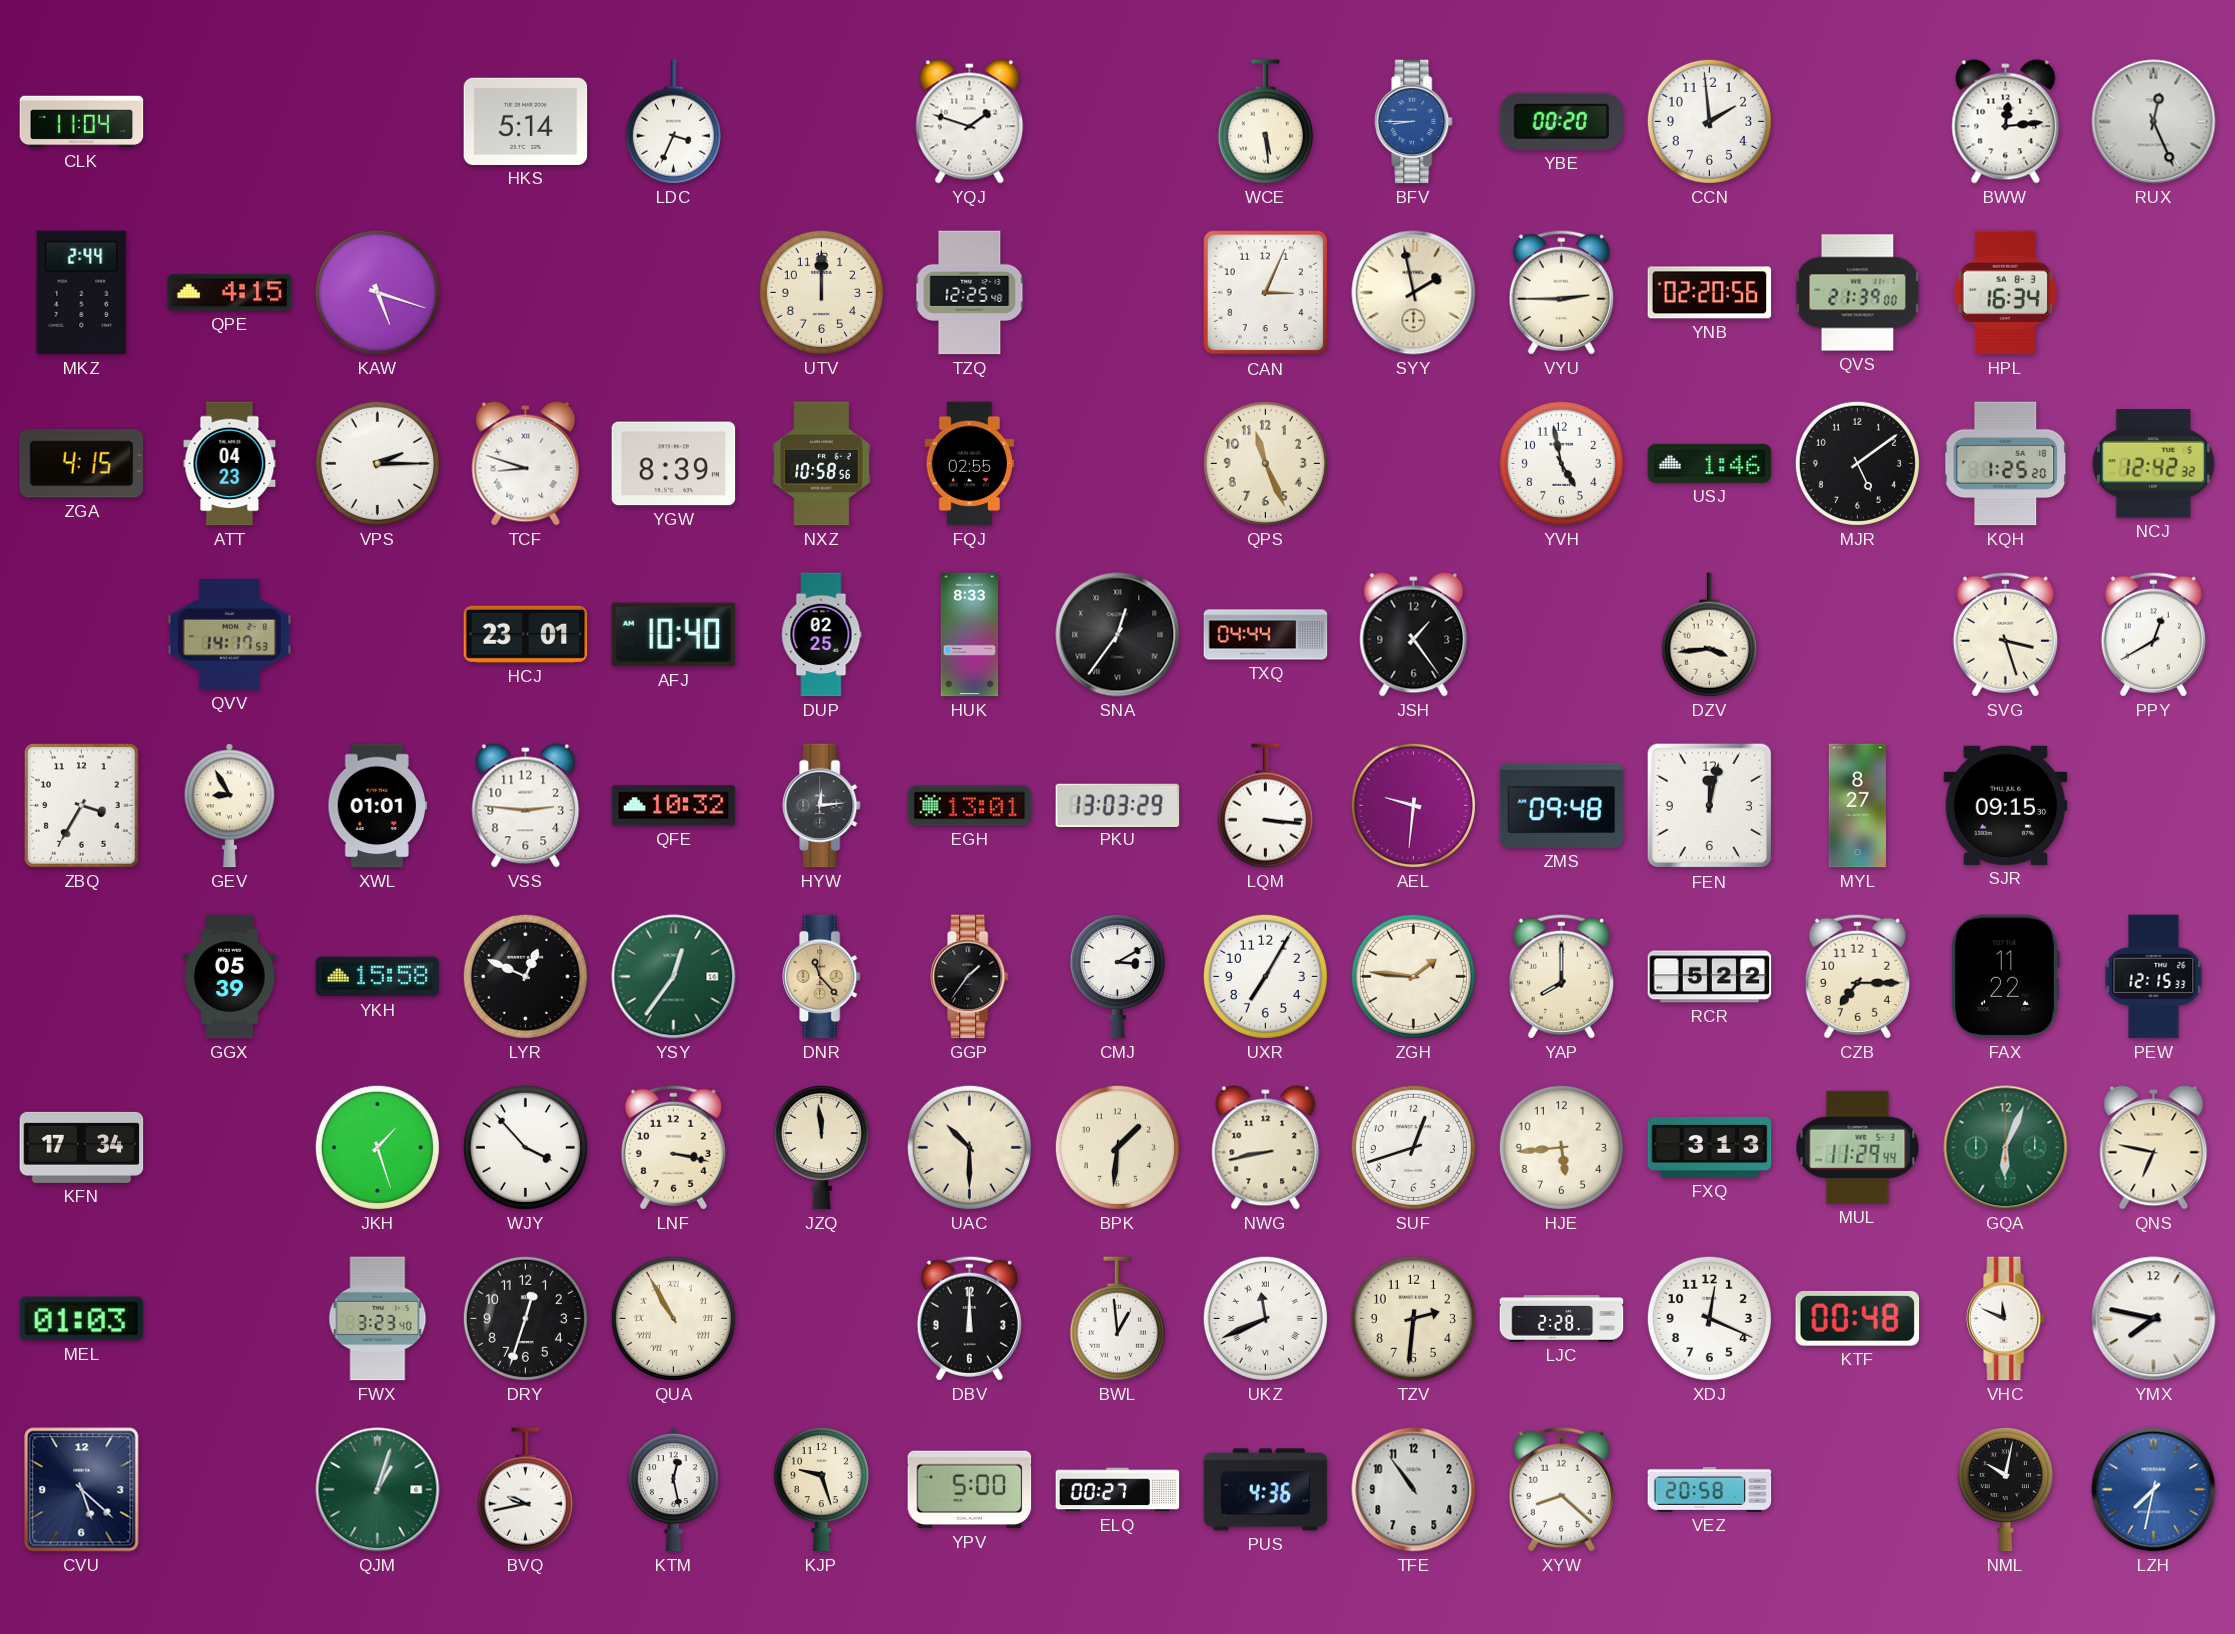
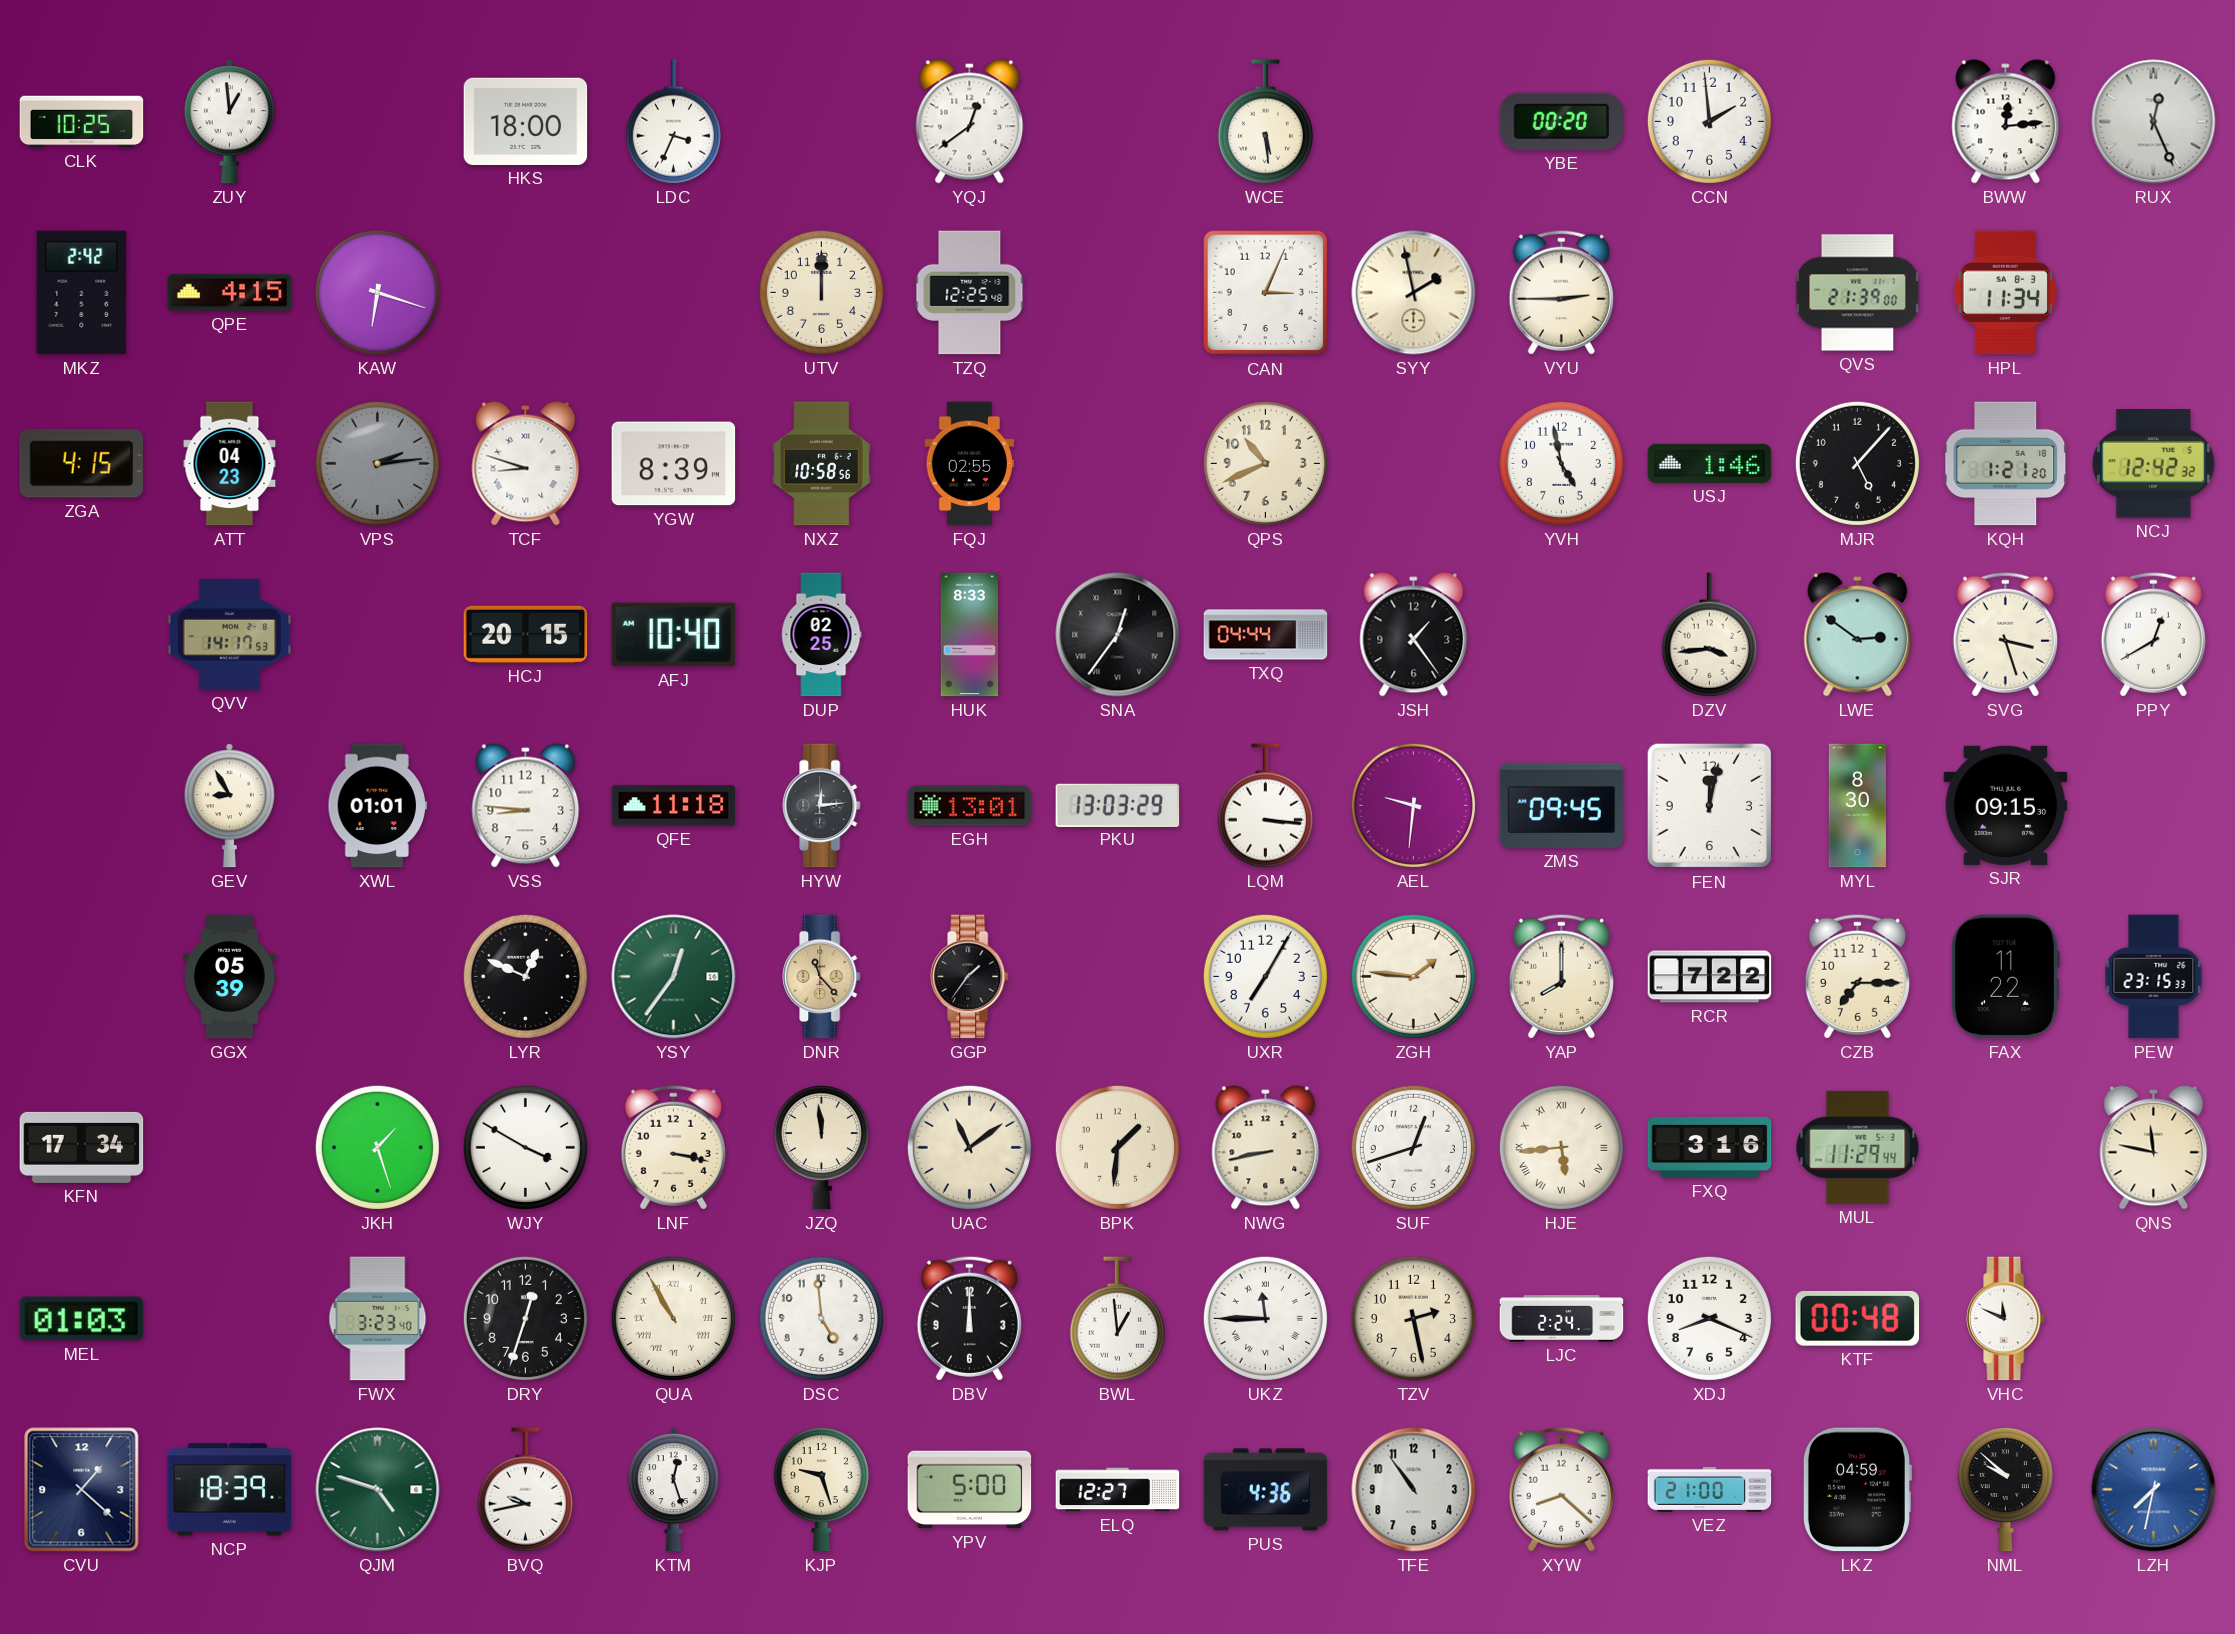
CLK: 11:04 -> 10:25 (82, 122)
ZUY: none -> 12:59 (229, 122)
HKS: 5:14 -> 18:00 (526, 121)
YQJ: 1:48 -> 12:39 (970, 122)
BFV: 8:45 -> none (1414, 122)
MKZ: 2:44 -> 2:42 (82, 293)
KAW: 5:18 -> 6:18 (377, 292)
YNB: 02:20 -> none (1710, 293)
HPL: 16:34 -> 11:34 (2005, 293)
VPS: 2:15 -> 2:14 (377, 463)
VPS dial: white -> grey (377, 463)
QPS: 11:26 -> 10:41 (1265, 463)
MJR: 5:09 -> 5:07 (1857, 463)
KQH: 1:25 -> 1:21 (2006, 464)
HCJ: 23:01 -> 20:15 (526, 634)
LWE: none -> 2:51 (1858, 635)
ZBQ: 3:35 -> none (81, 805)
VSS: 2:46 -> 8:46 (526, 806)
QFE: 10:32 -> 11:18 (674, 806)
ZMS: 09:48 -> 09:45 (1562, 805)
MYL: 8:27 -> 8:30 (1857, 806)
YKH: 15:58 -> none (378, 977)
CMJ: 3:10 -> none (1117, 976)
RCR: 5:22 -> 7:22 (1710, 977)
PEW: 12:15 -> 23:15 (2154, 977)
WJY: 3:53 -> 3:50 (525, 1147)
UAC: 10:30 -> 11:09 (969, 1147)
HJE numerals: Arabic -> Roman (1561, 1147)
FXQ: 3:13 -> 3:16 (1710, 1148)
GQA: 6:04 -> none (2006, 1148)
QNS: 6:47 -> 11:47 (2154, 1148)
DSC: none -> 4:59 (821, 1318)
UKZ: 11:41 -> 11:45 (1265, 1318)
TZV: 2:31 -> 2:28 (1413, 1318)
LJC: 2:28 -> 2:24 (1562, 1319)
XDJ: 12:19 -> 8:19 (1709, 1318)
YMX: 7:47 -> none (2154, 1319)
CVU: 5:22 -> 1:22 (82, 1490)
NCP: none -> 18:39 (230, 1490)
QJM: 1:03 -> 4:48 (378, 1490)
KTM: 12:28 -> 12:27 (673, 1490)
ELQ: 00:27 -> 12:27 (1118, 1490)
VEZ: 20:58 -> 21:00 (1710, 1489)
LKZ: none -> 04:59 (1857, 1490)
NML: 10:02 -> 9:52 (2005, 1489)
